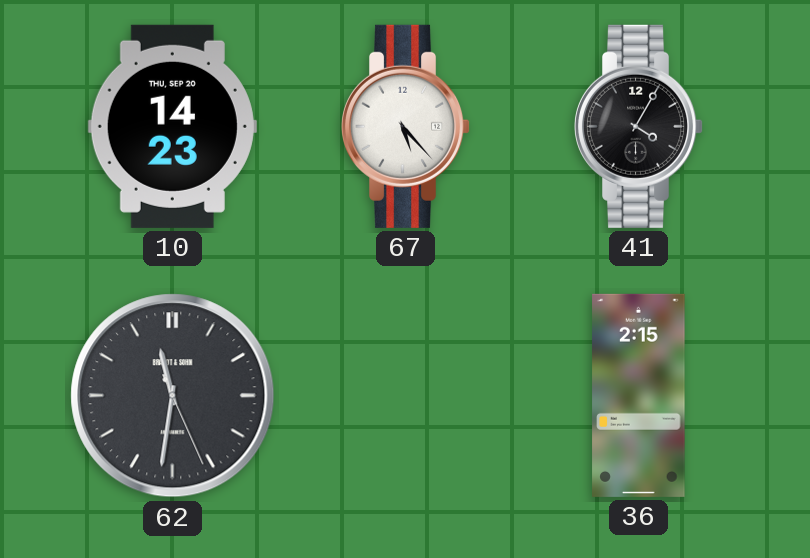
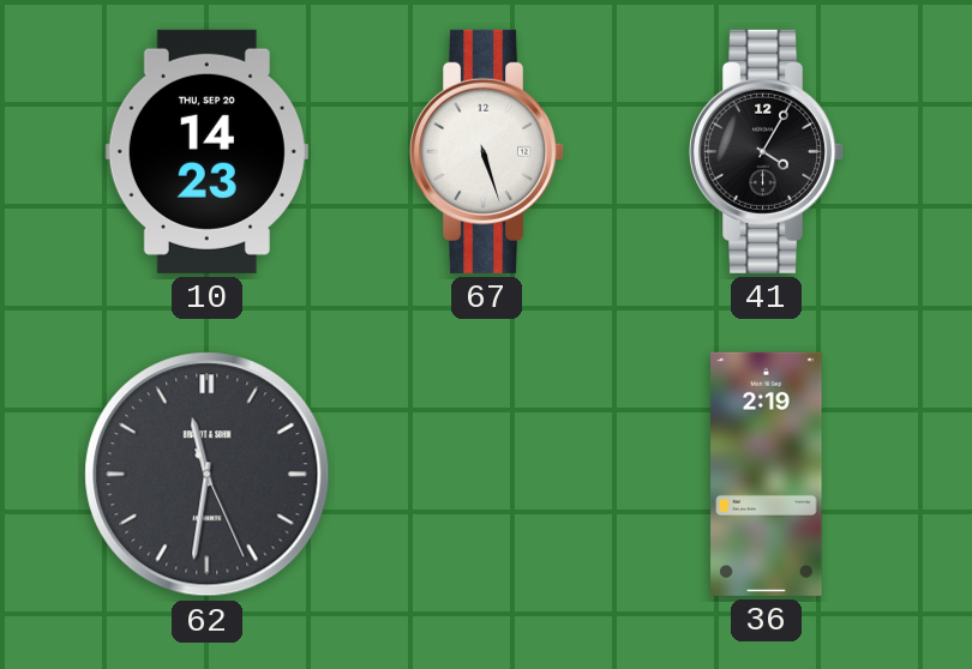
67: 5:23 -> 5:27 (488, 151)
36: 2:15 -> 2:19 (767, 474)
